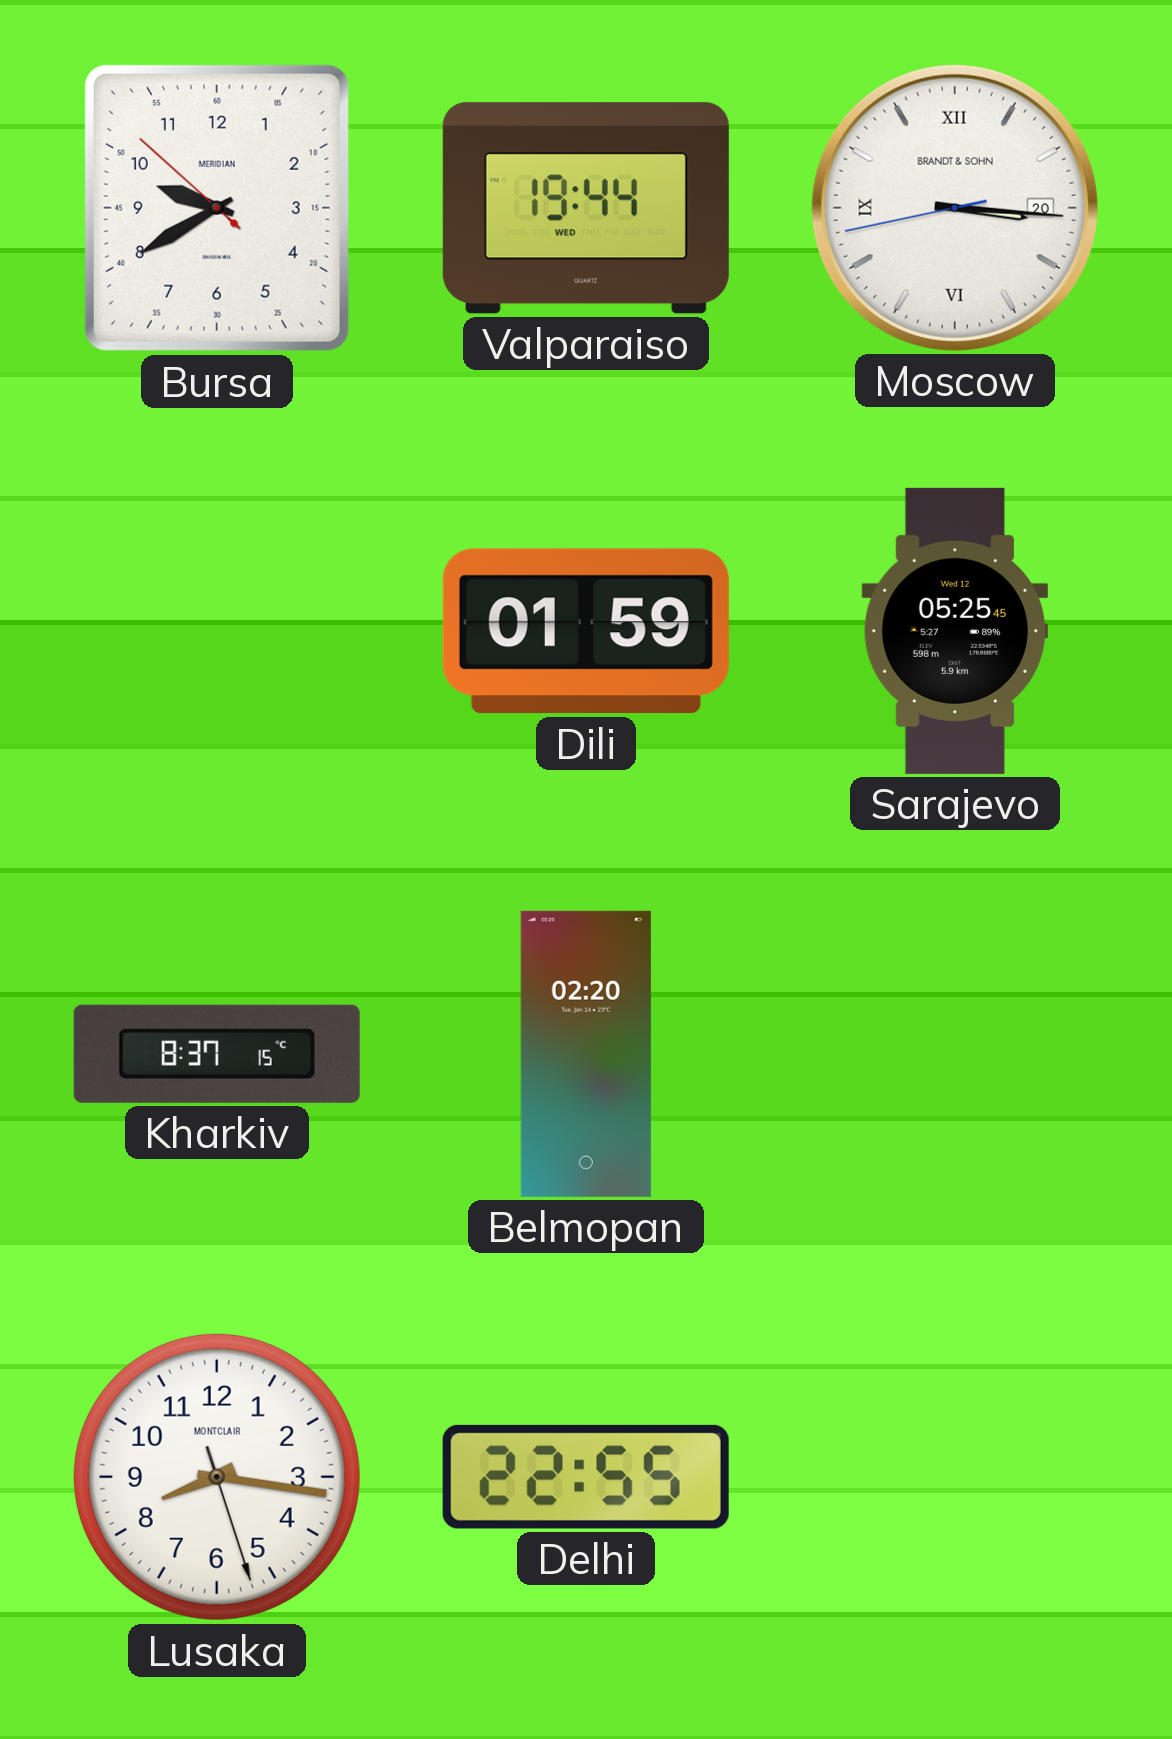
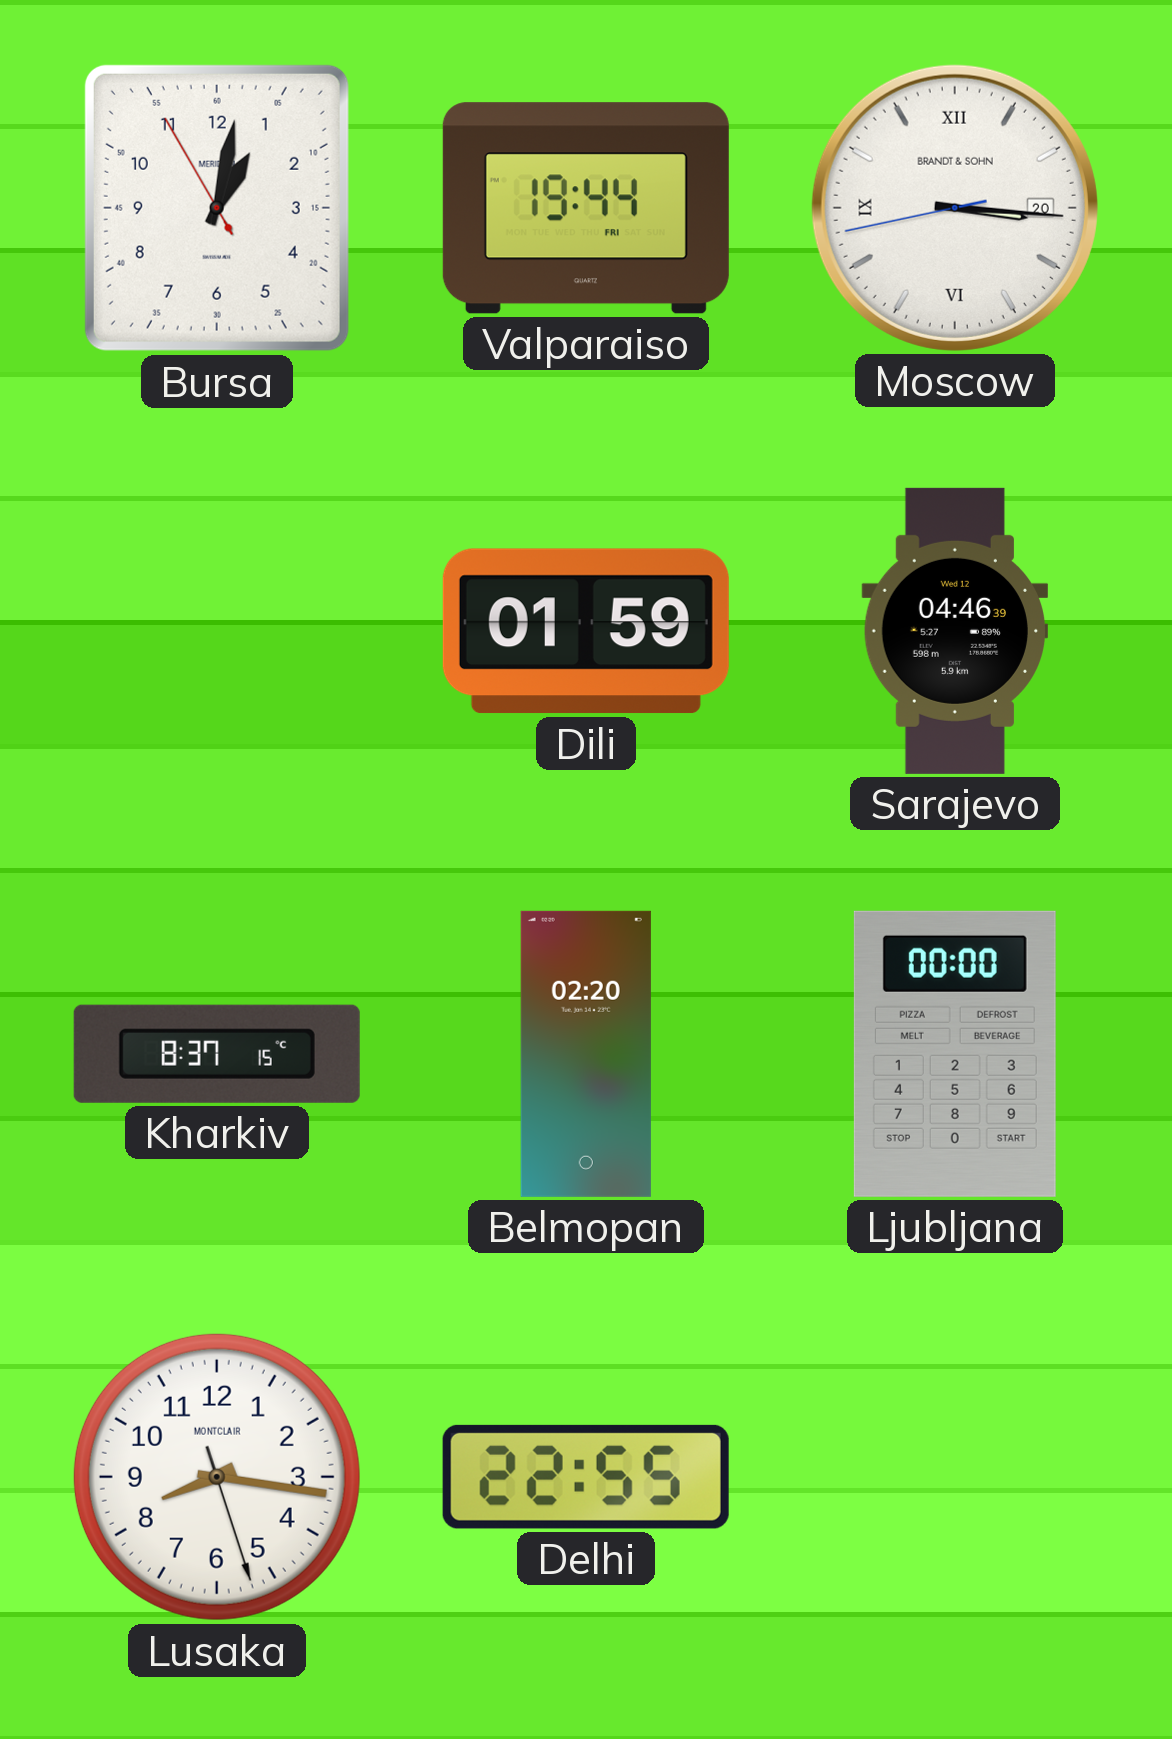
Bursa: 9:39 -> 1:01 (217, 208)
Valparaiso date: WED -> FRI (586, 208)
Sarajevo: 05:25 -> 04:46 (954, 631)
Ljubljana: none -> 00:00 (955, 1054)
